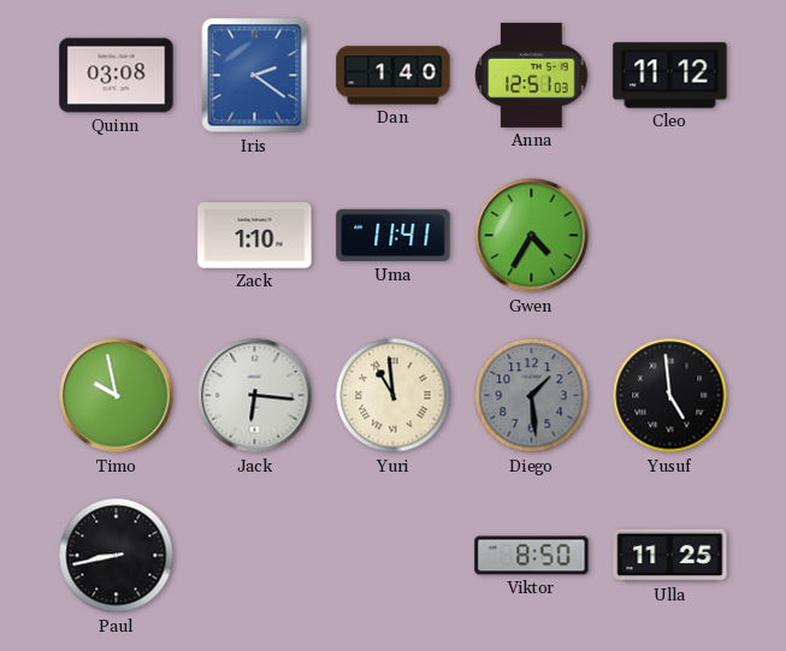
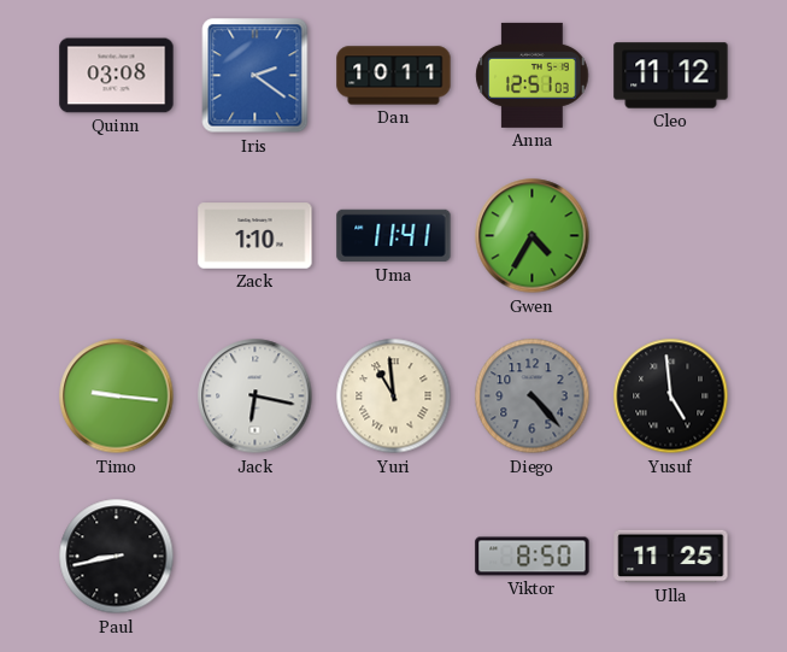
Dan: 1:40 -> 10:11 (394, 76)
Timo: 9:58 -> 9:16 (117, 397)
Jack: 6:16 -> 6:17 (256, 397)
Diego: 1:29 -> 4:23 (533, 397)
